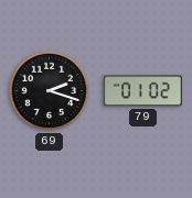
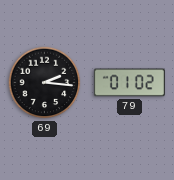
69: 2:18 -> 2:16 (45, 83)
